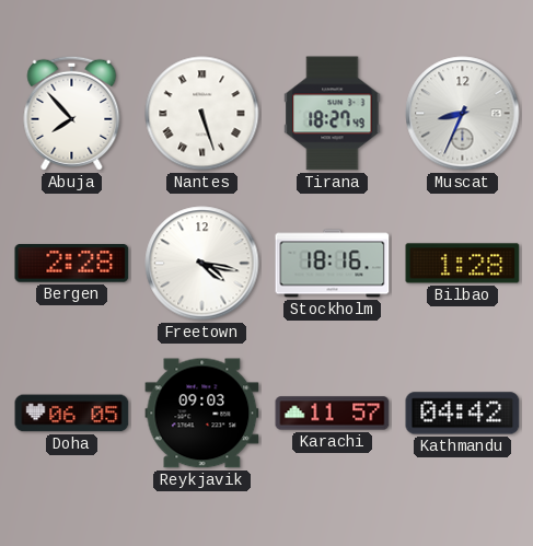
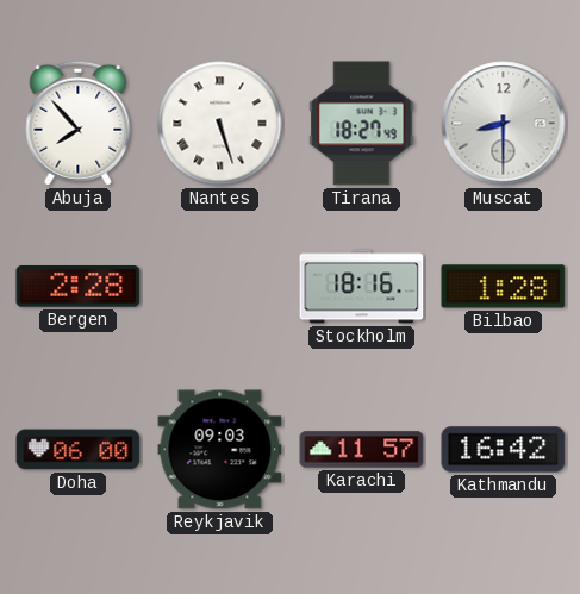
Muscat: 8:34 -> 8:30 (504, 124)
Freetown: 4:17 -> none (202, 264)
Doha: 06:05 -> 06:00 (79, 450)
Kathmandu: 04:42 -> 16:42 (504, 450)
